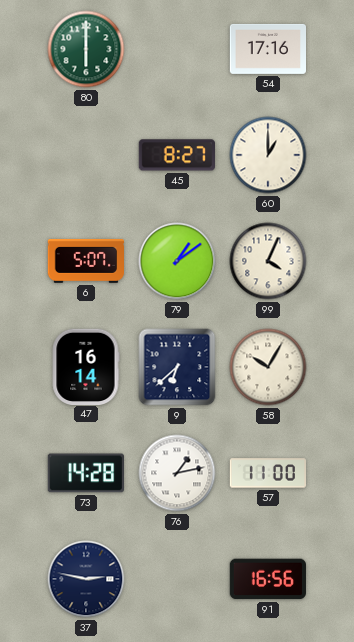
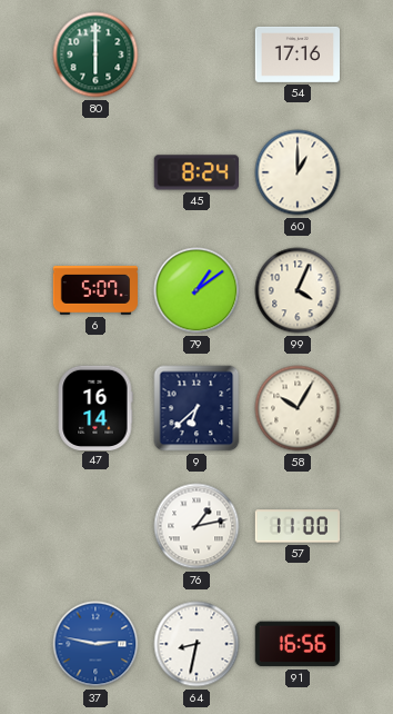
45: 8:27 -> 8:24 (195, 172)
73: 14:28 -> none (85, 473)
37 dial: navy -> blue (95, 644)
64: none -> 8:32 (196, 644)
